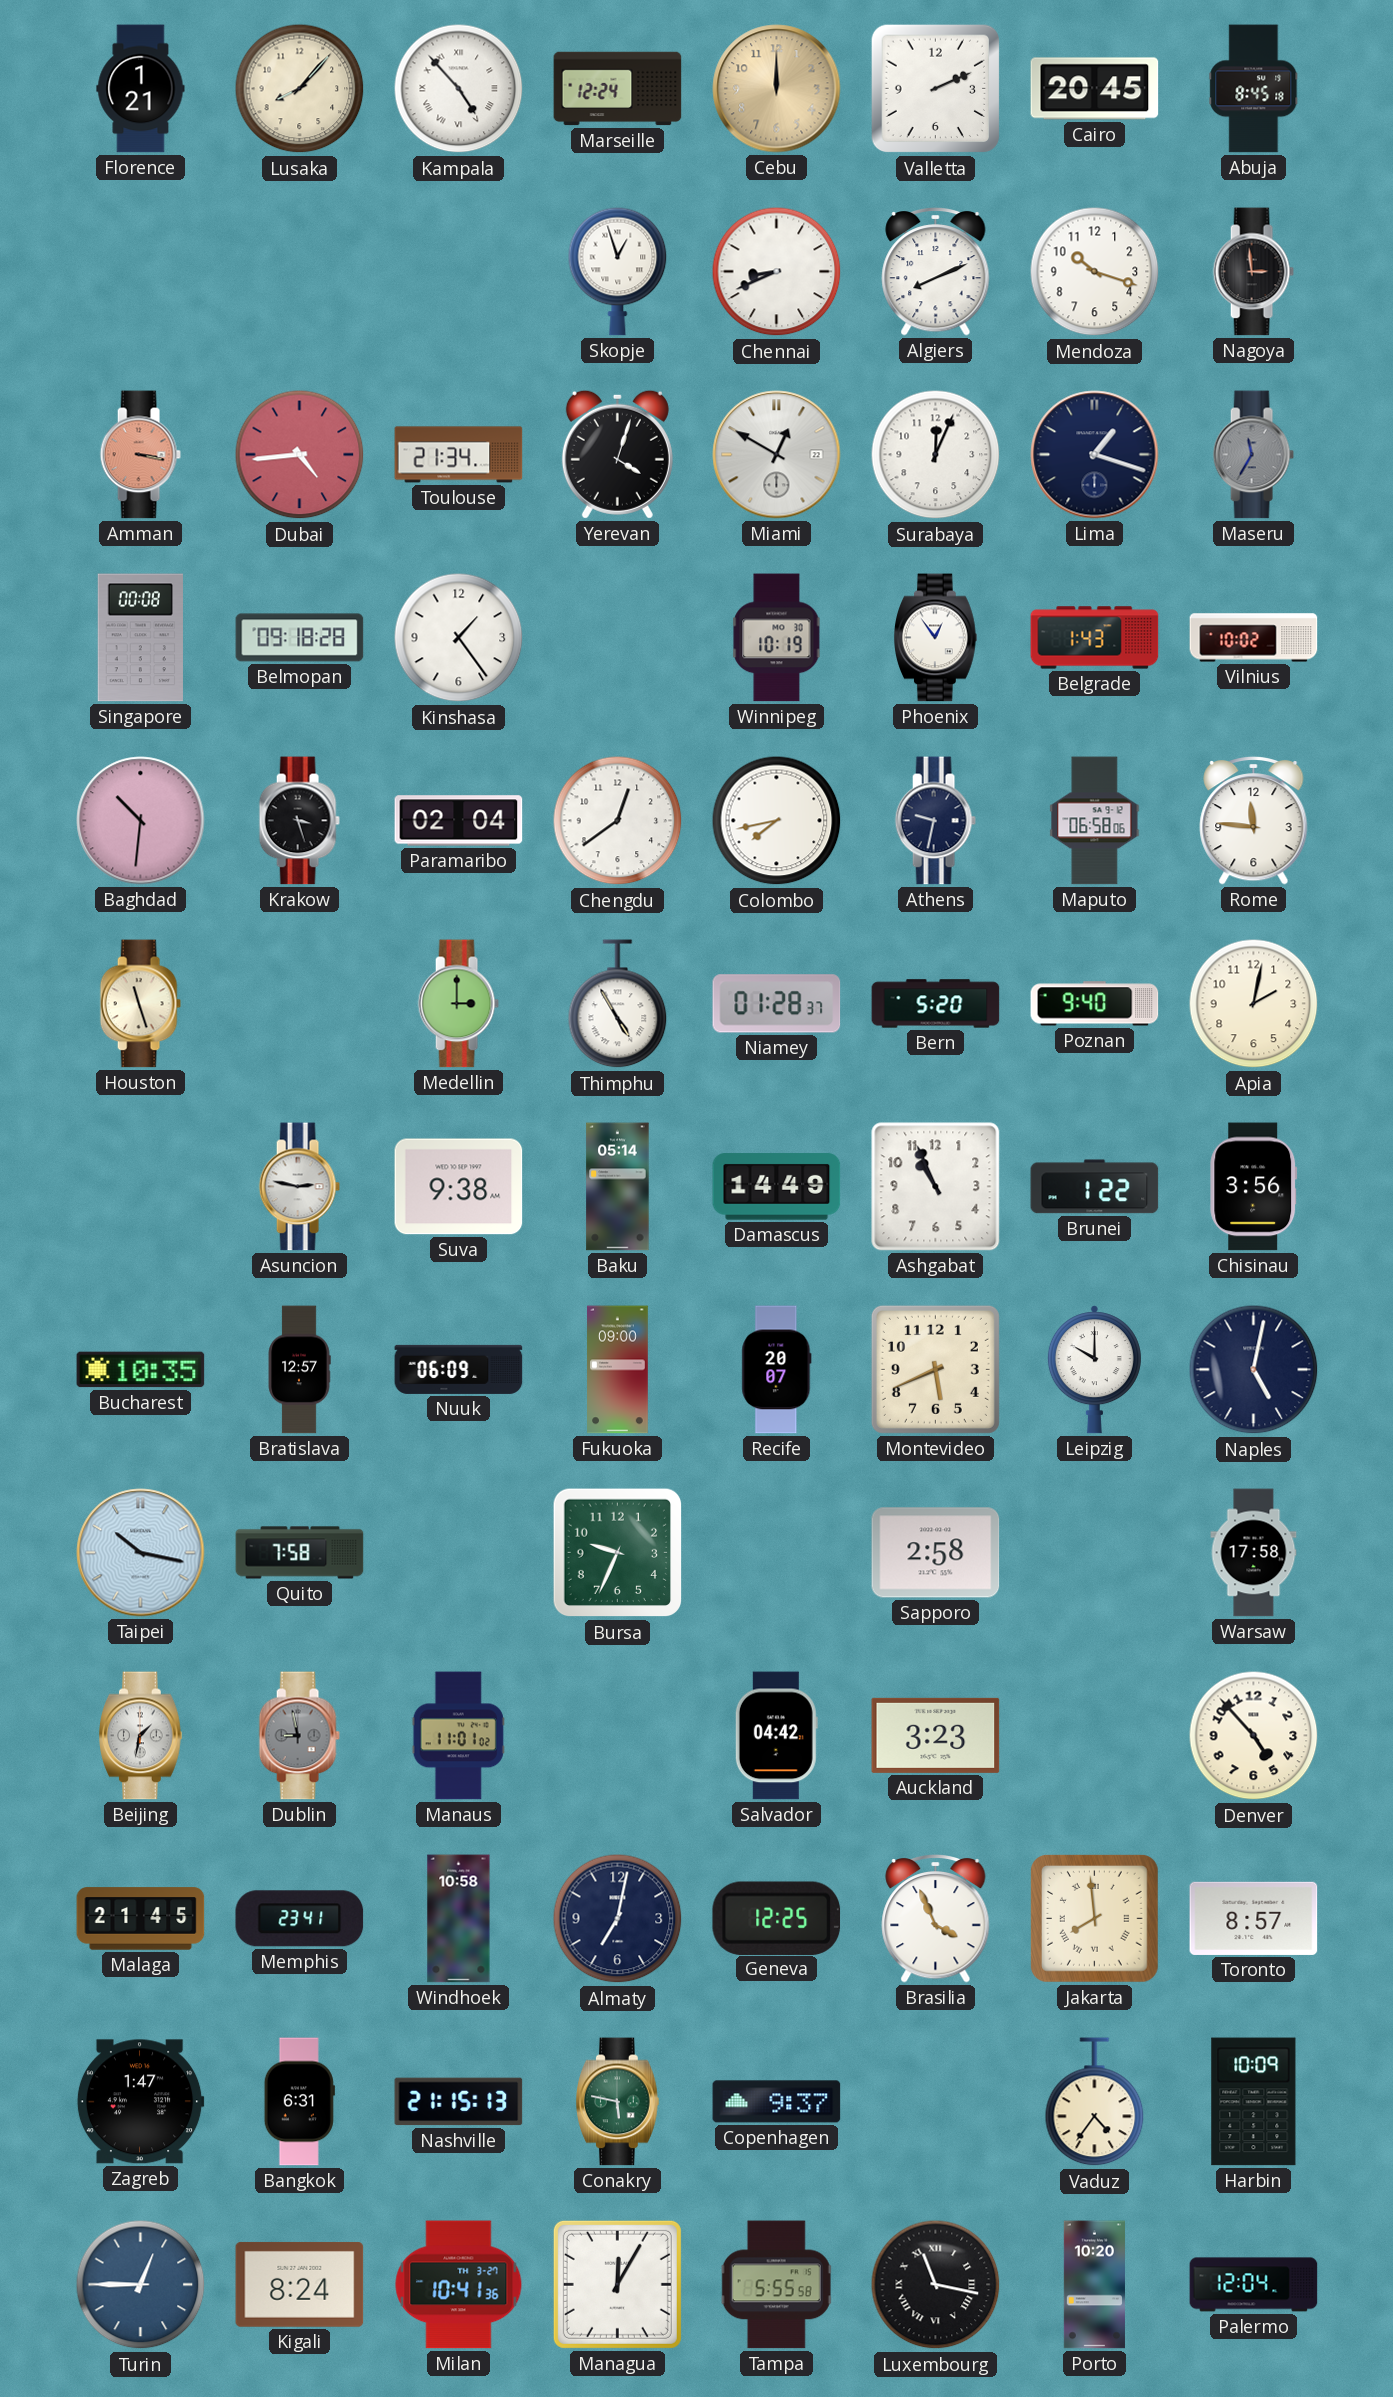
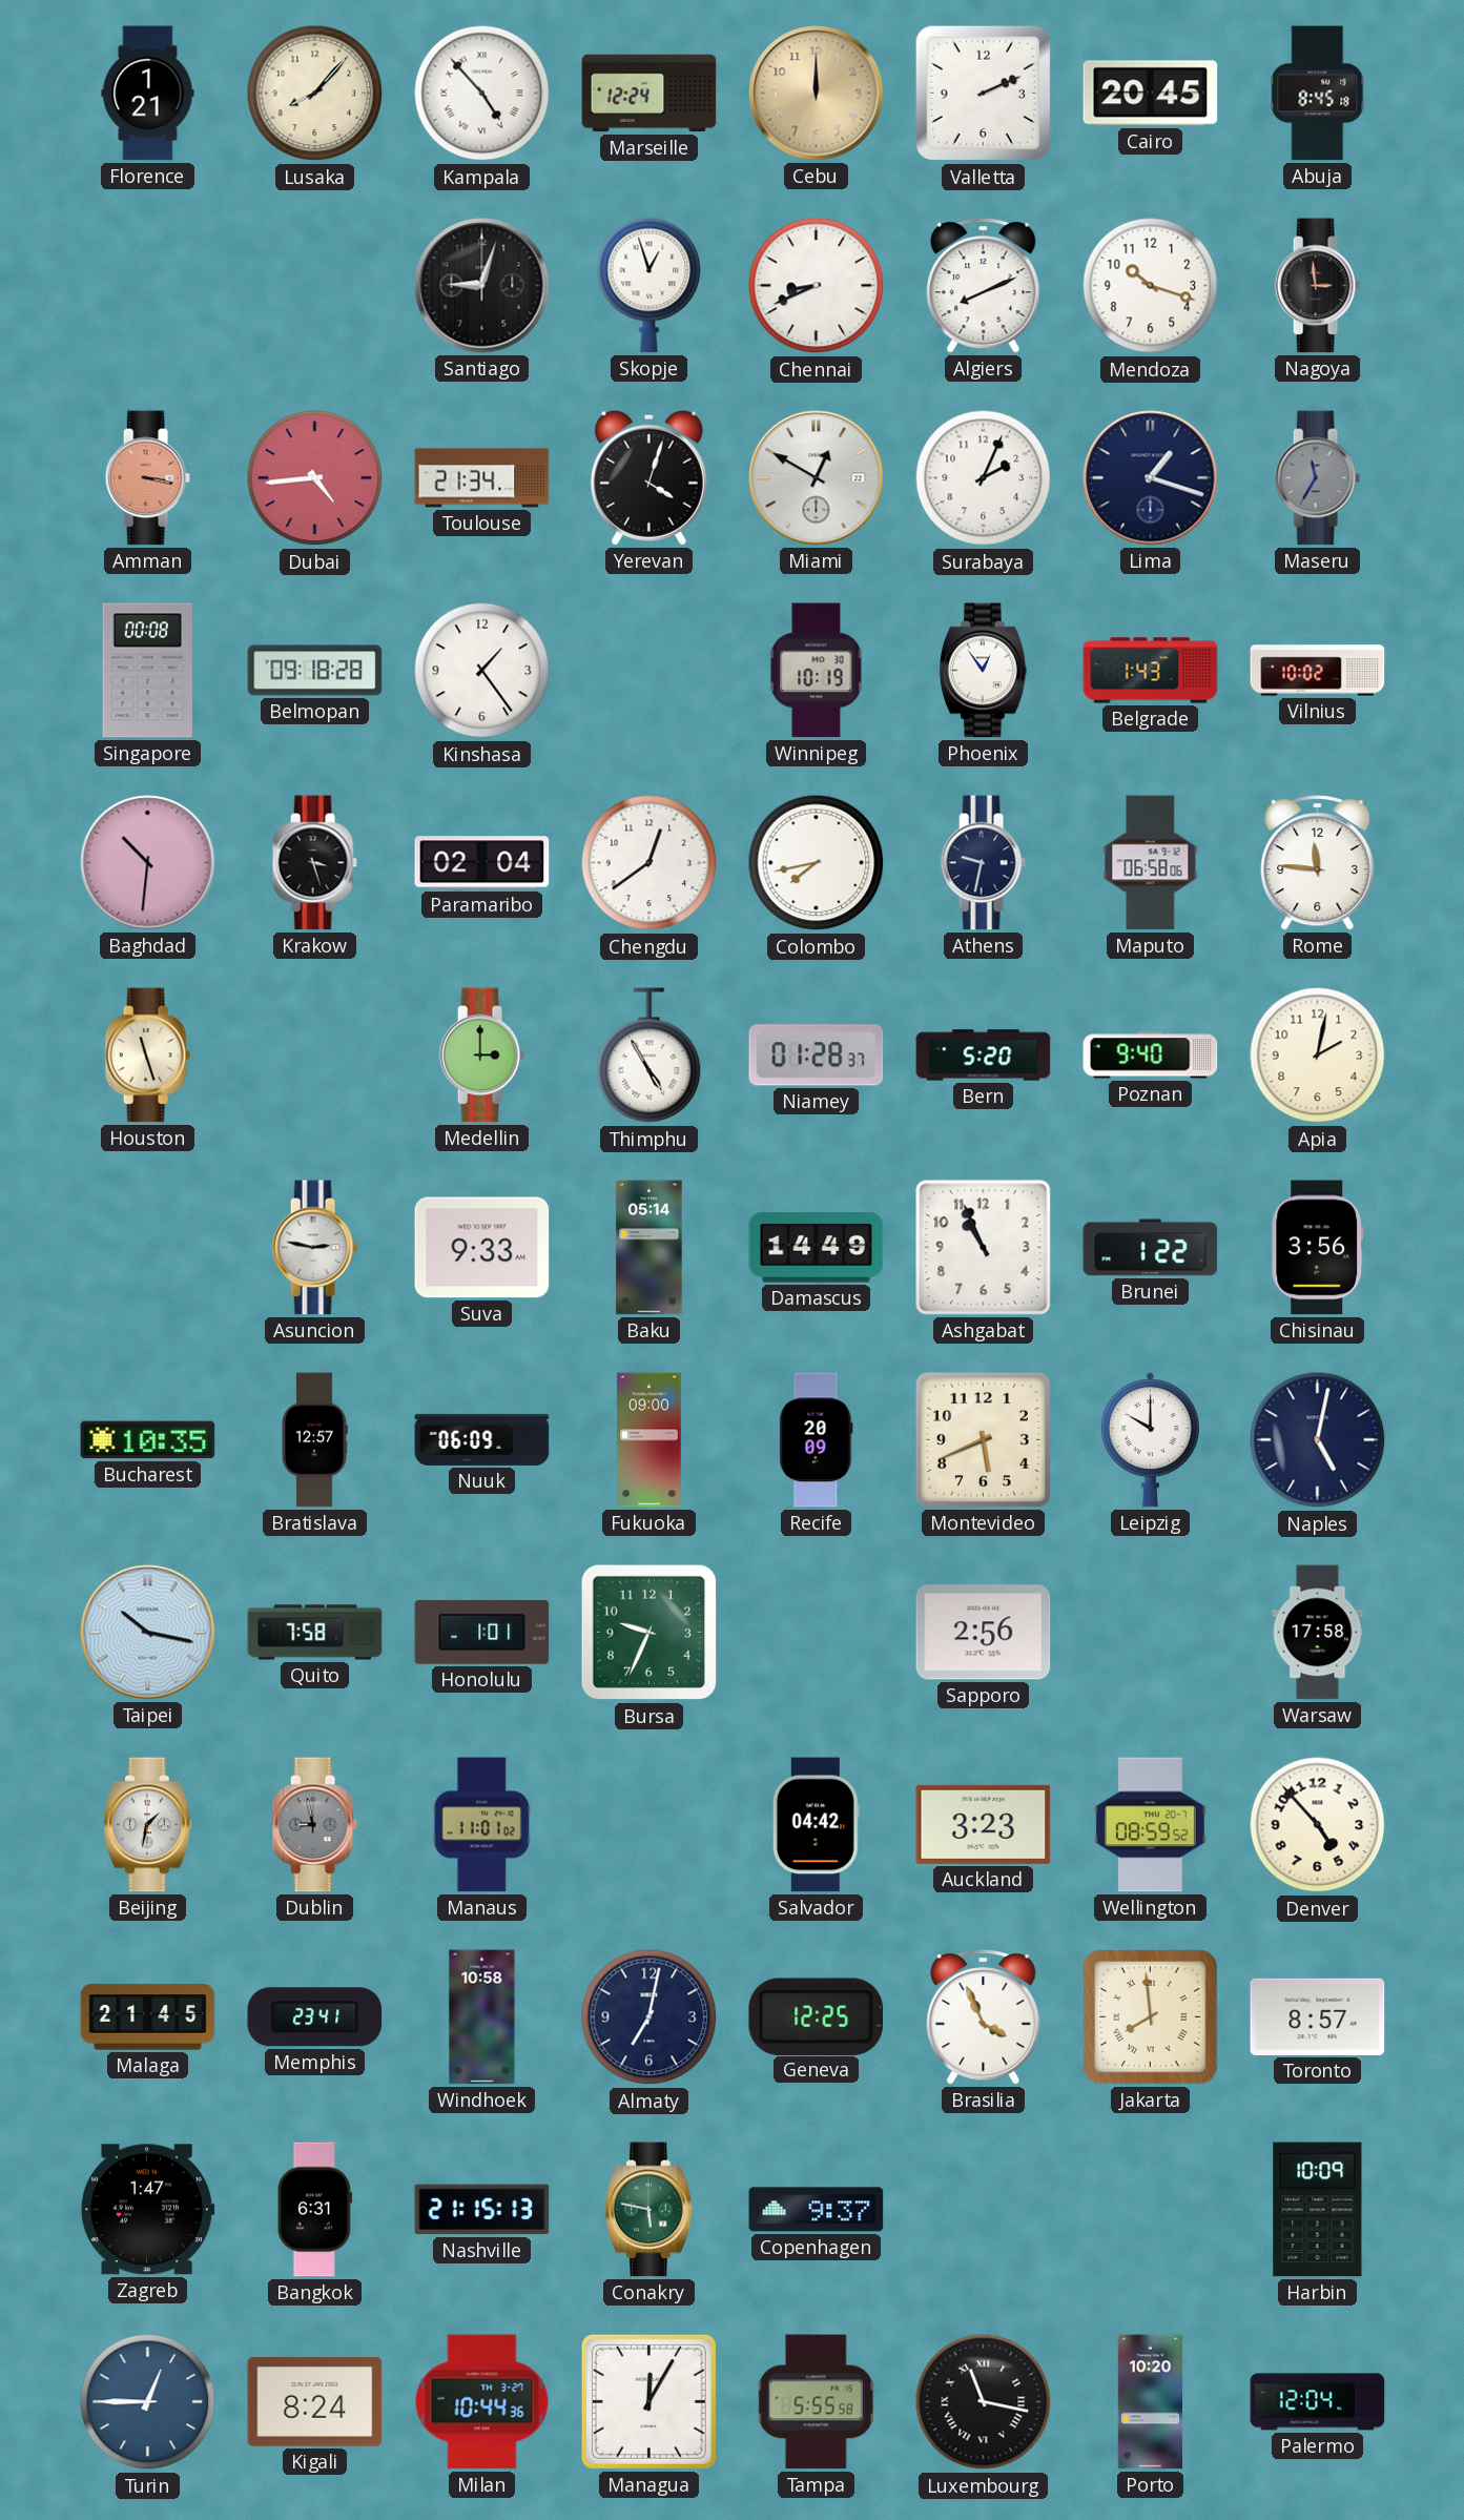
Santiago: none -> 9:03 (482, 286)
Surabaya: 12:04 -> 2:04 (984, 478)
Suva: 9:38 -> 9:33 (482, 1248)
Recife: 20:07 -> 20:09 (817, 1440)
Honolulu: none -> 1:01 (482, 1632)
Sapporo: 2:58 -> 2:56 (984, 1633)
Wellington: none -> 08:59 (1150, 1825)
Vaduz: 4:36 -> none (1095, 2102)
Milan: 10:41 -> 10:44 (482, 2402)
